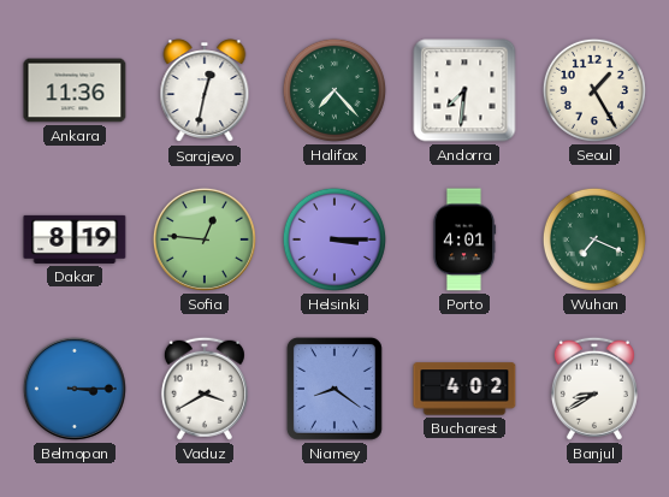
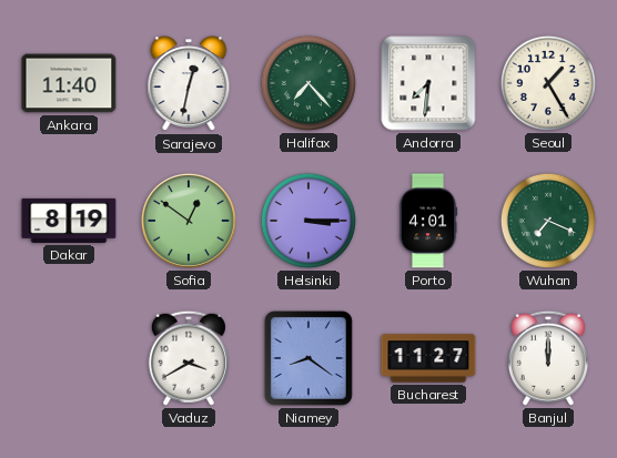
Ankara: 11:36 -> 11:40 (69, 83)
Sofia: 12:46 -> 12:51 (189, 221)
Belmopan: 3:15 -> none (75, 389)
Bucharest: 4:02 -> 11:27 (428, 358)
Banjul: 8:40 -> 12:00 (548, 358)
